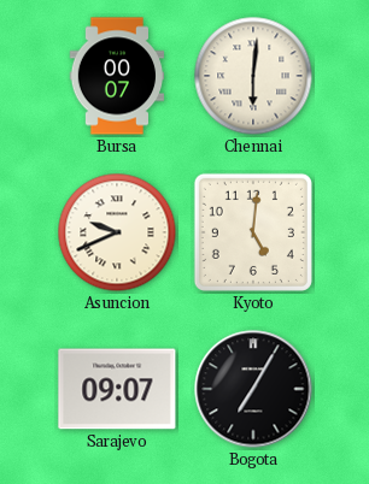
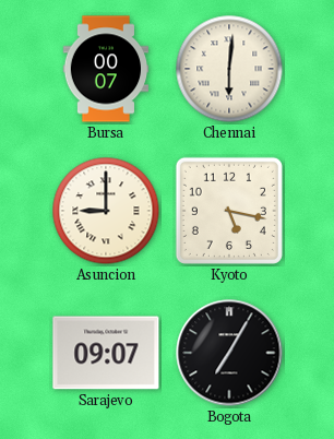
Asuncion: 9:41 -> 9:00 (106, 211)
Kyoto: 5:01 -> 5:17 (229, 211)
